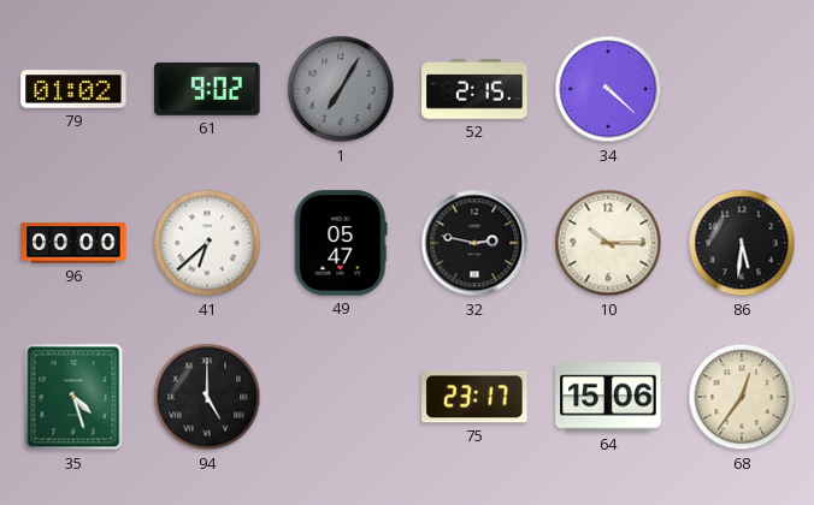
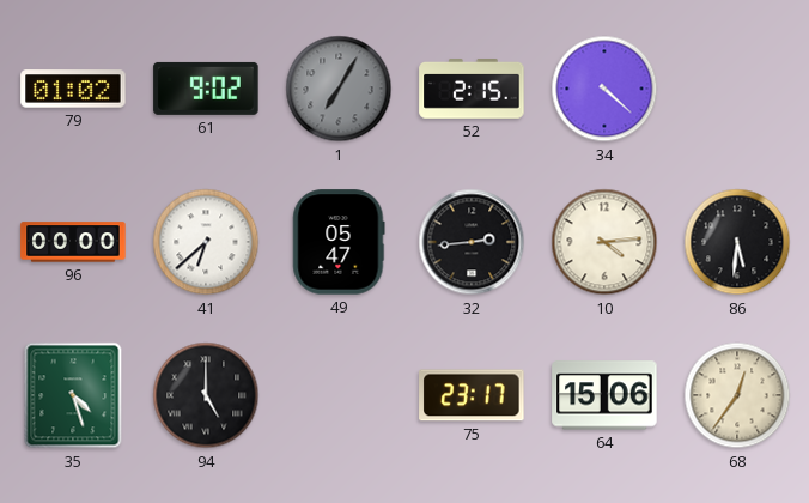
32: 2:47 -> 2:44 (472, 242)
10: 10:15 -> 4:14 (604, 242)
